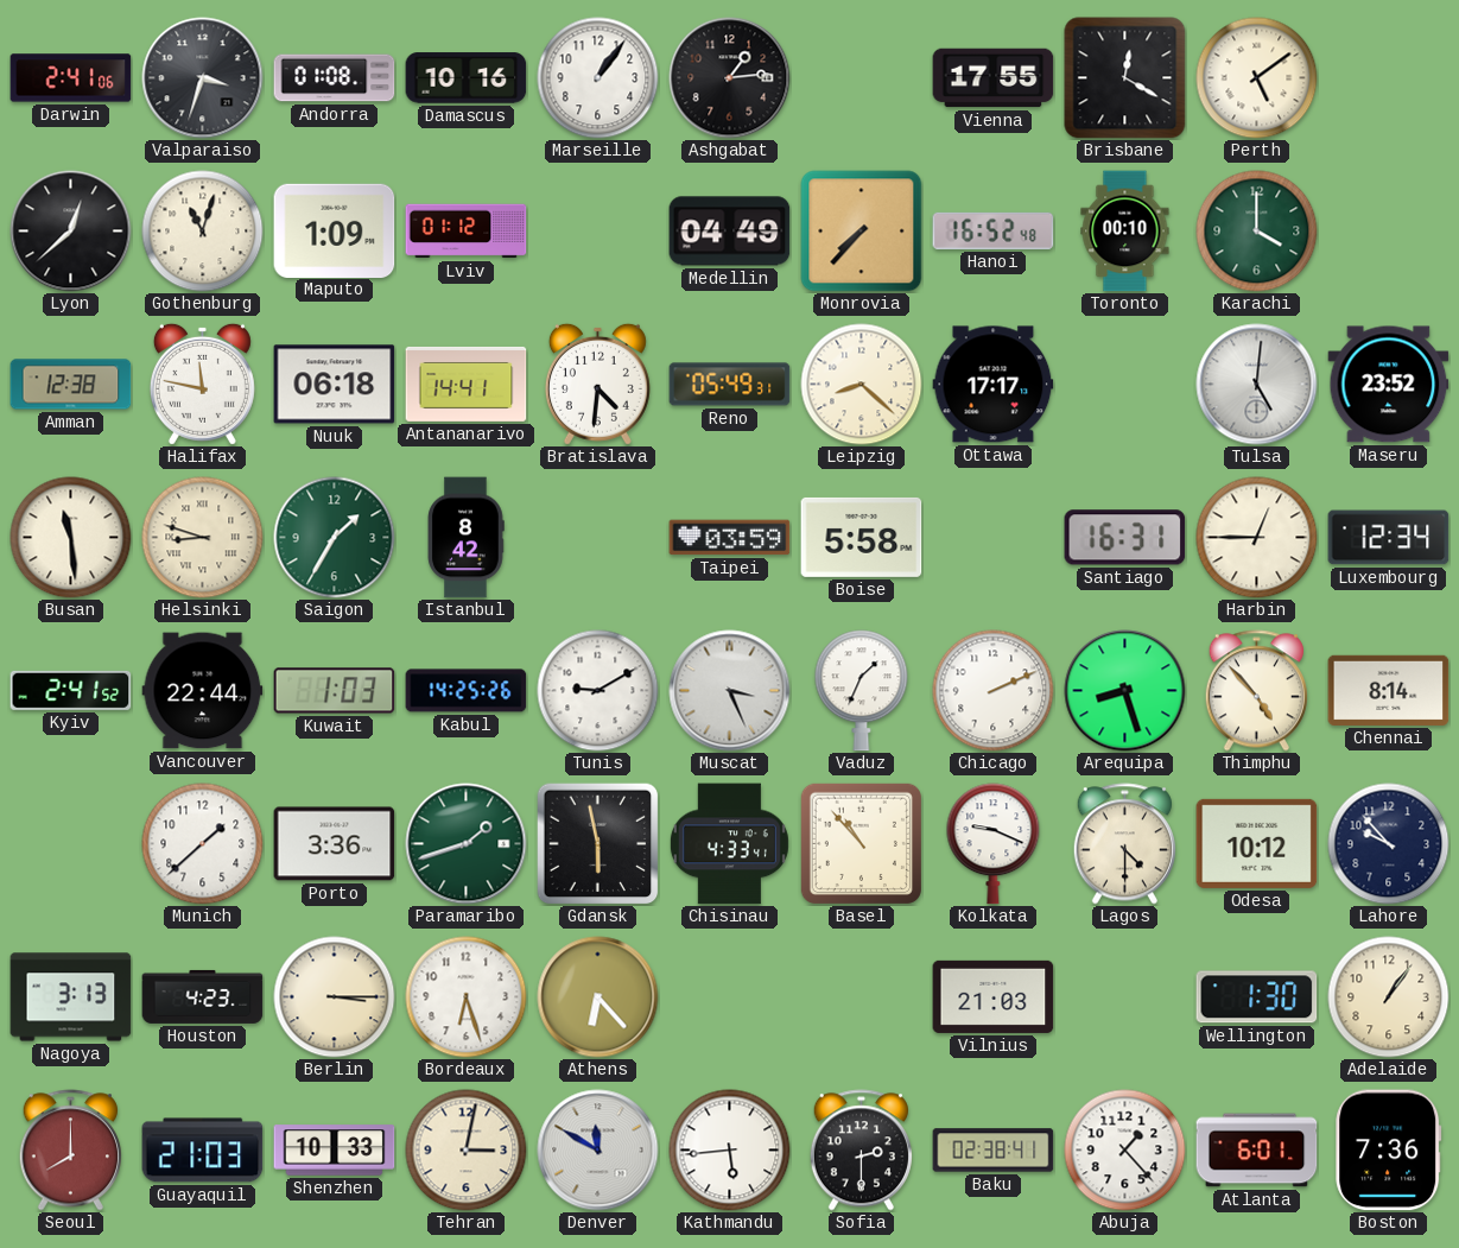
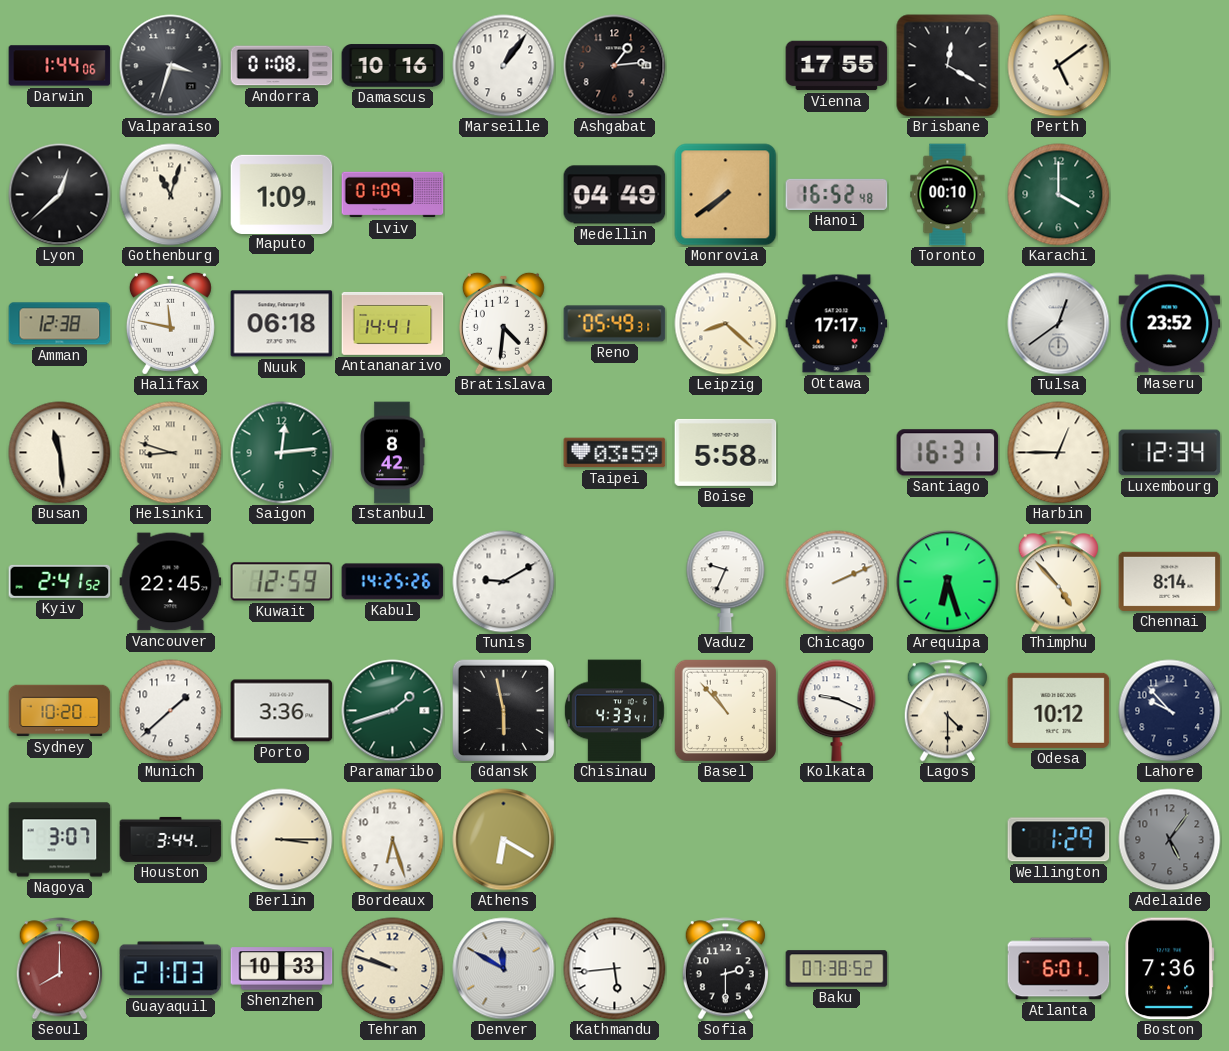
Darwin: 2:41 -> 1:44 (60, 66)
Lviv: 01:12 -> 01:09 (393, 195)
Monrovia: 7:37 -> 7:39 (726, 195)
Tulsa: 5:01 -> 12:39 (1059, 324)
Saigon: 1:35 -> 12:14 (282, 453)
Vancouver: 22:44 -> 22:45 (171, 582)
Kuwait: 1:03 -> 12:59 (282, 582)
Muscat: 3:26 -> none (730, 691)
Vaduz: 1:34 -> 9:34 (726, 582)
Arequipa: 8:27 -> 6:27 (948, 582)
Sydney: none -> 10:20 (60, 711)
Nagoya: 3:13 -> 3:07 (60, 840)
Houston: 4:23 -> 3:44 (171, 839)
Athens: 6:23 -> 6:20 (504, 840)
Vilnius: 21:03 -> none (994, 996)
Wellington: 1:30 -> 1:29 (1059, 840)
Adelaide: 1:06 -> 5:06 (1170, 840)
Adelaide dial: cream -> grey (1170, 840)
Tehran: 3:02 -> 9:48 (393, 969)
Baku: 02:38 -> 07:38 (837, 969)
Abuja: 1:23 -> none (1125, 1151)
